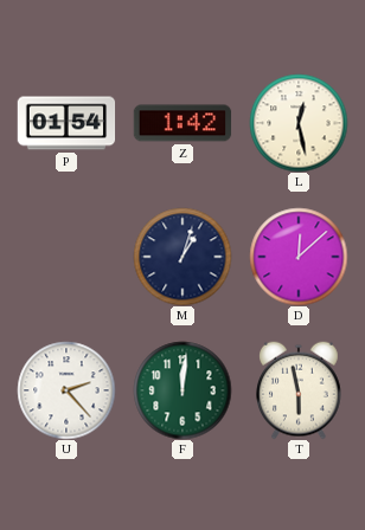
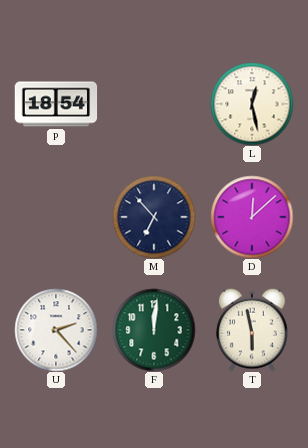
P: 01:54 -> 18:54 (56, 104)
Z: 1:42 -> none (182, 123)
M: 1:03 -> 6:53 (154, 217)
